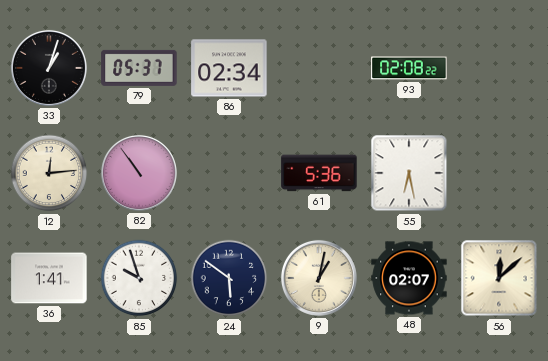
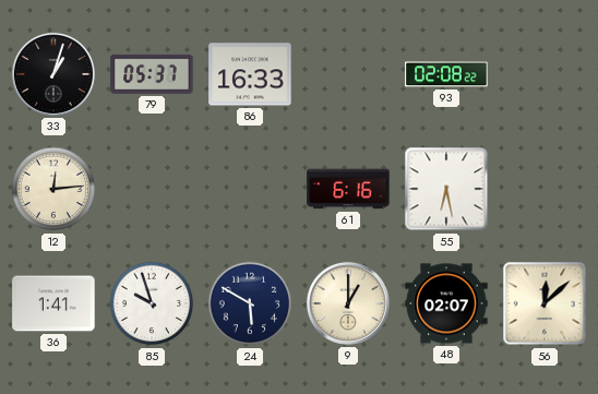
86: 02:34 -> 16:33 (250, 74)
82: 10:54 -> none (139, 173)
61: 5:36 -> 6:16 (348, 189)
24: 5:51 -> 5:50 (250, 303)
9: 1:02 -> 1:00 (348, 303)
